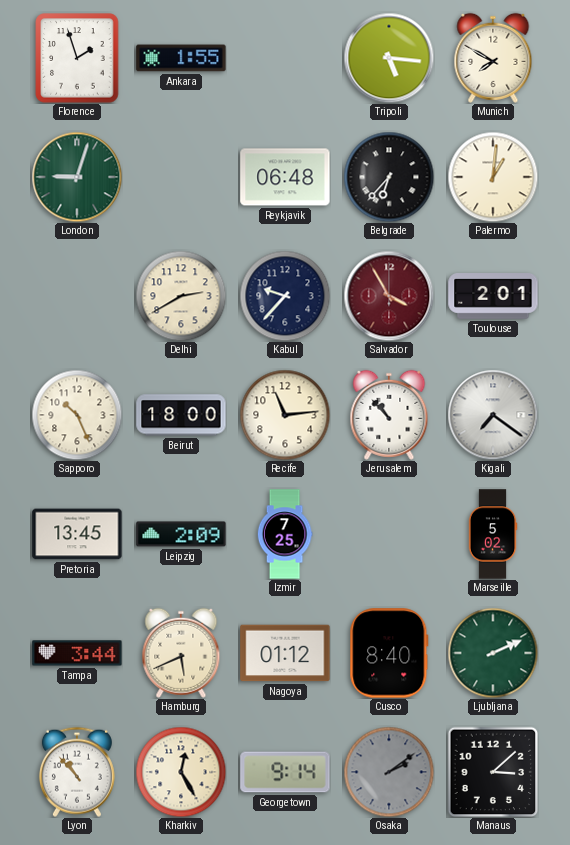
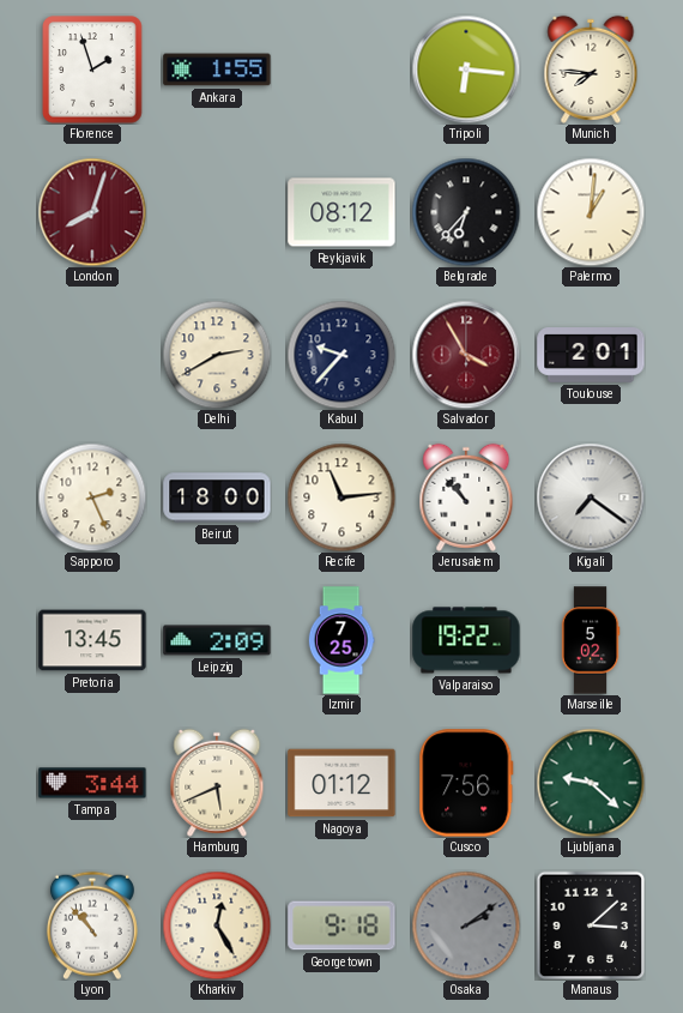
Tripoli: 5:16 -> 6:16 (466, 70)
Munich: 7:50 -> 7:46 (591, 70)
London: 9:03 -> 8:03 (92, 212)
London dial: green -> burgundy (92, 212)
Reykjavik: 06:48 -> 08:12 (341, 212)
Sapporo: 10:26 -> 2:26 (92, 498)
Valparaiso: none -> 19:22 (466, 640)
Cusco: 8:40 -> 7:56 (466, 783)
Ljubljana: 2:11 -> 9:22 (591, 783)
Georgetown: 9:14 -> 9:18 (341, 925)
